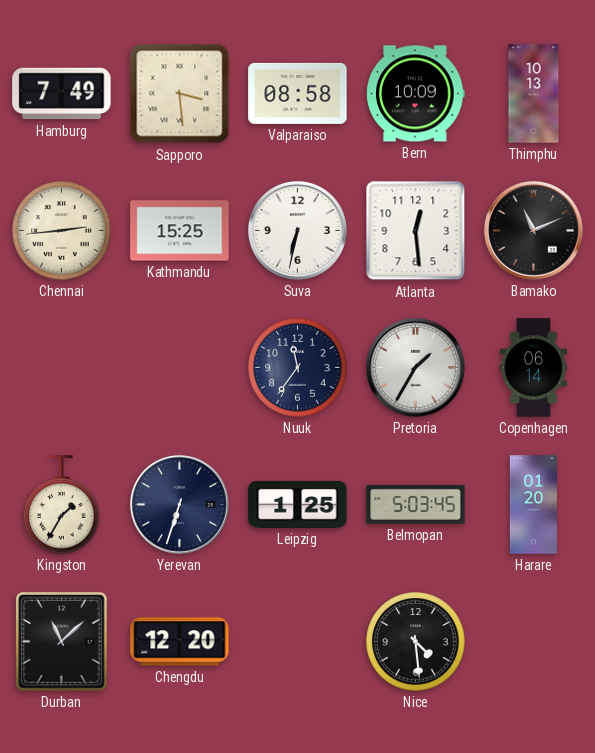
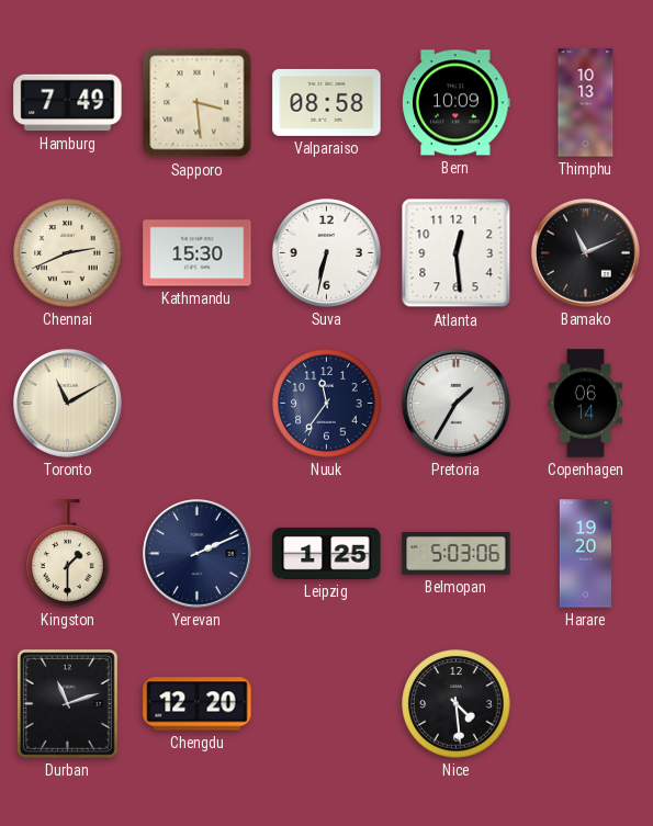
Chennai: 2:44 -> 2:41 (68, 253)
Kathmandu: 15:25 -> 15:30 (198, 253)
Toronto: none -> 11:10 (67, 403)
Kingston: 1:35 -> 1:30 (68, 554)
Yerevan: 6:33 -> 2:11 (196, 553)
Belmopan: 5:03:45 -> 5:03:06 (457, 553)
Harare: 01:20 -> 19:20 (585, 554)
Durban: 11:08 -> 11:12 (67, 703)
